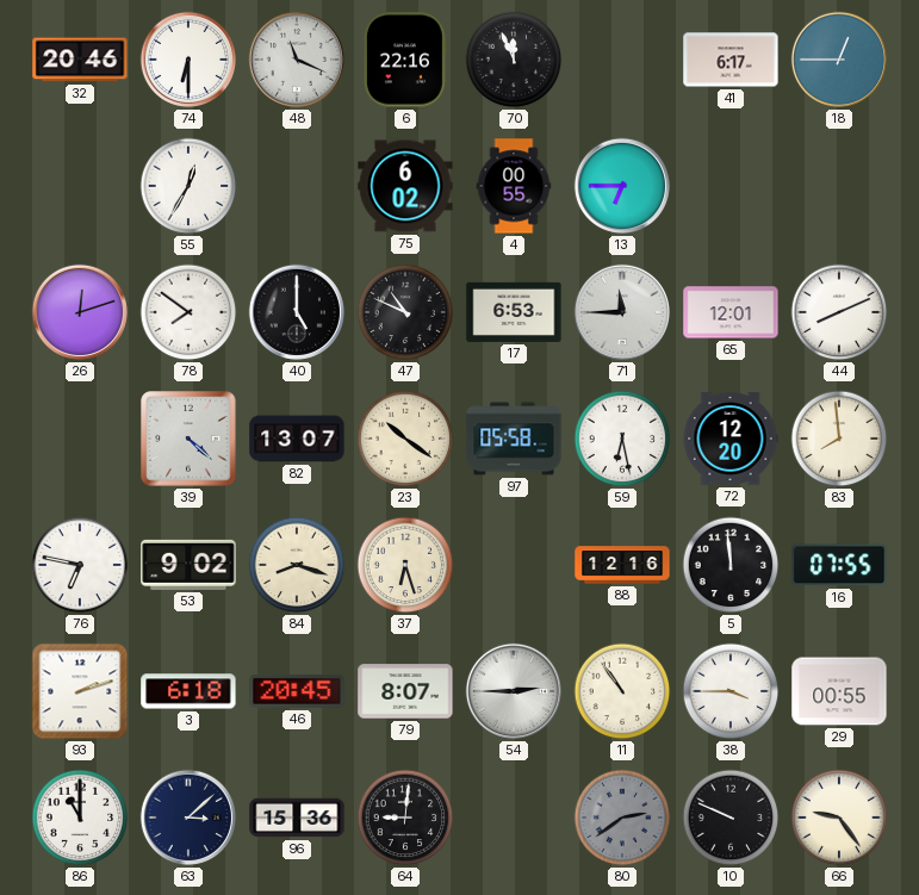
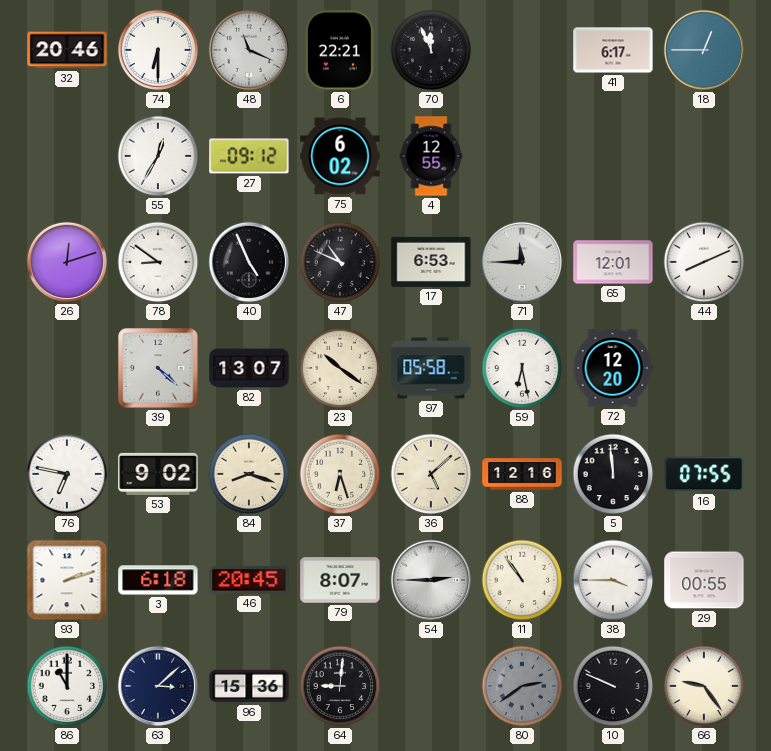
6: 22:16 -> 22:21 (340, 50)
27: none -> 09:12 (249, 156)
4: 00:55 -> 12:55 (431, 156)
13: 6:45 -> none (622, 186)
78: 7:51 -> 8:51 (158, 262)
40: 5:00 -> 4:56 (249, 262)
83: 7:59 -> none (839, 439)
36: none -> 5:08 (431, 474)
